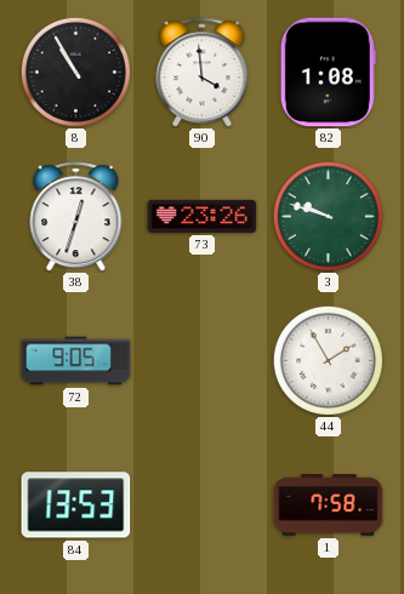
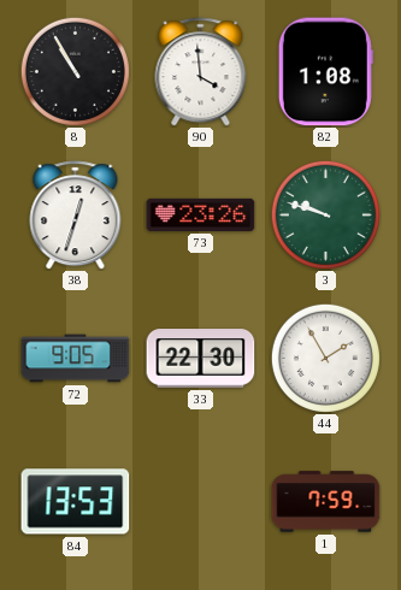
33: none -> 22:30 (201, 359)
1: 7:58 -> 7:59 (326, 502)
